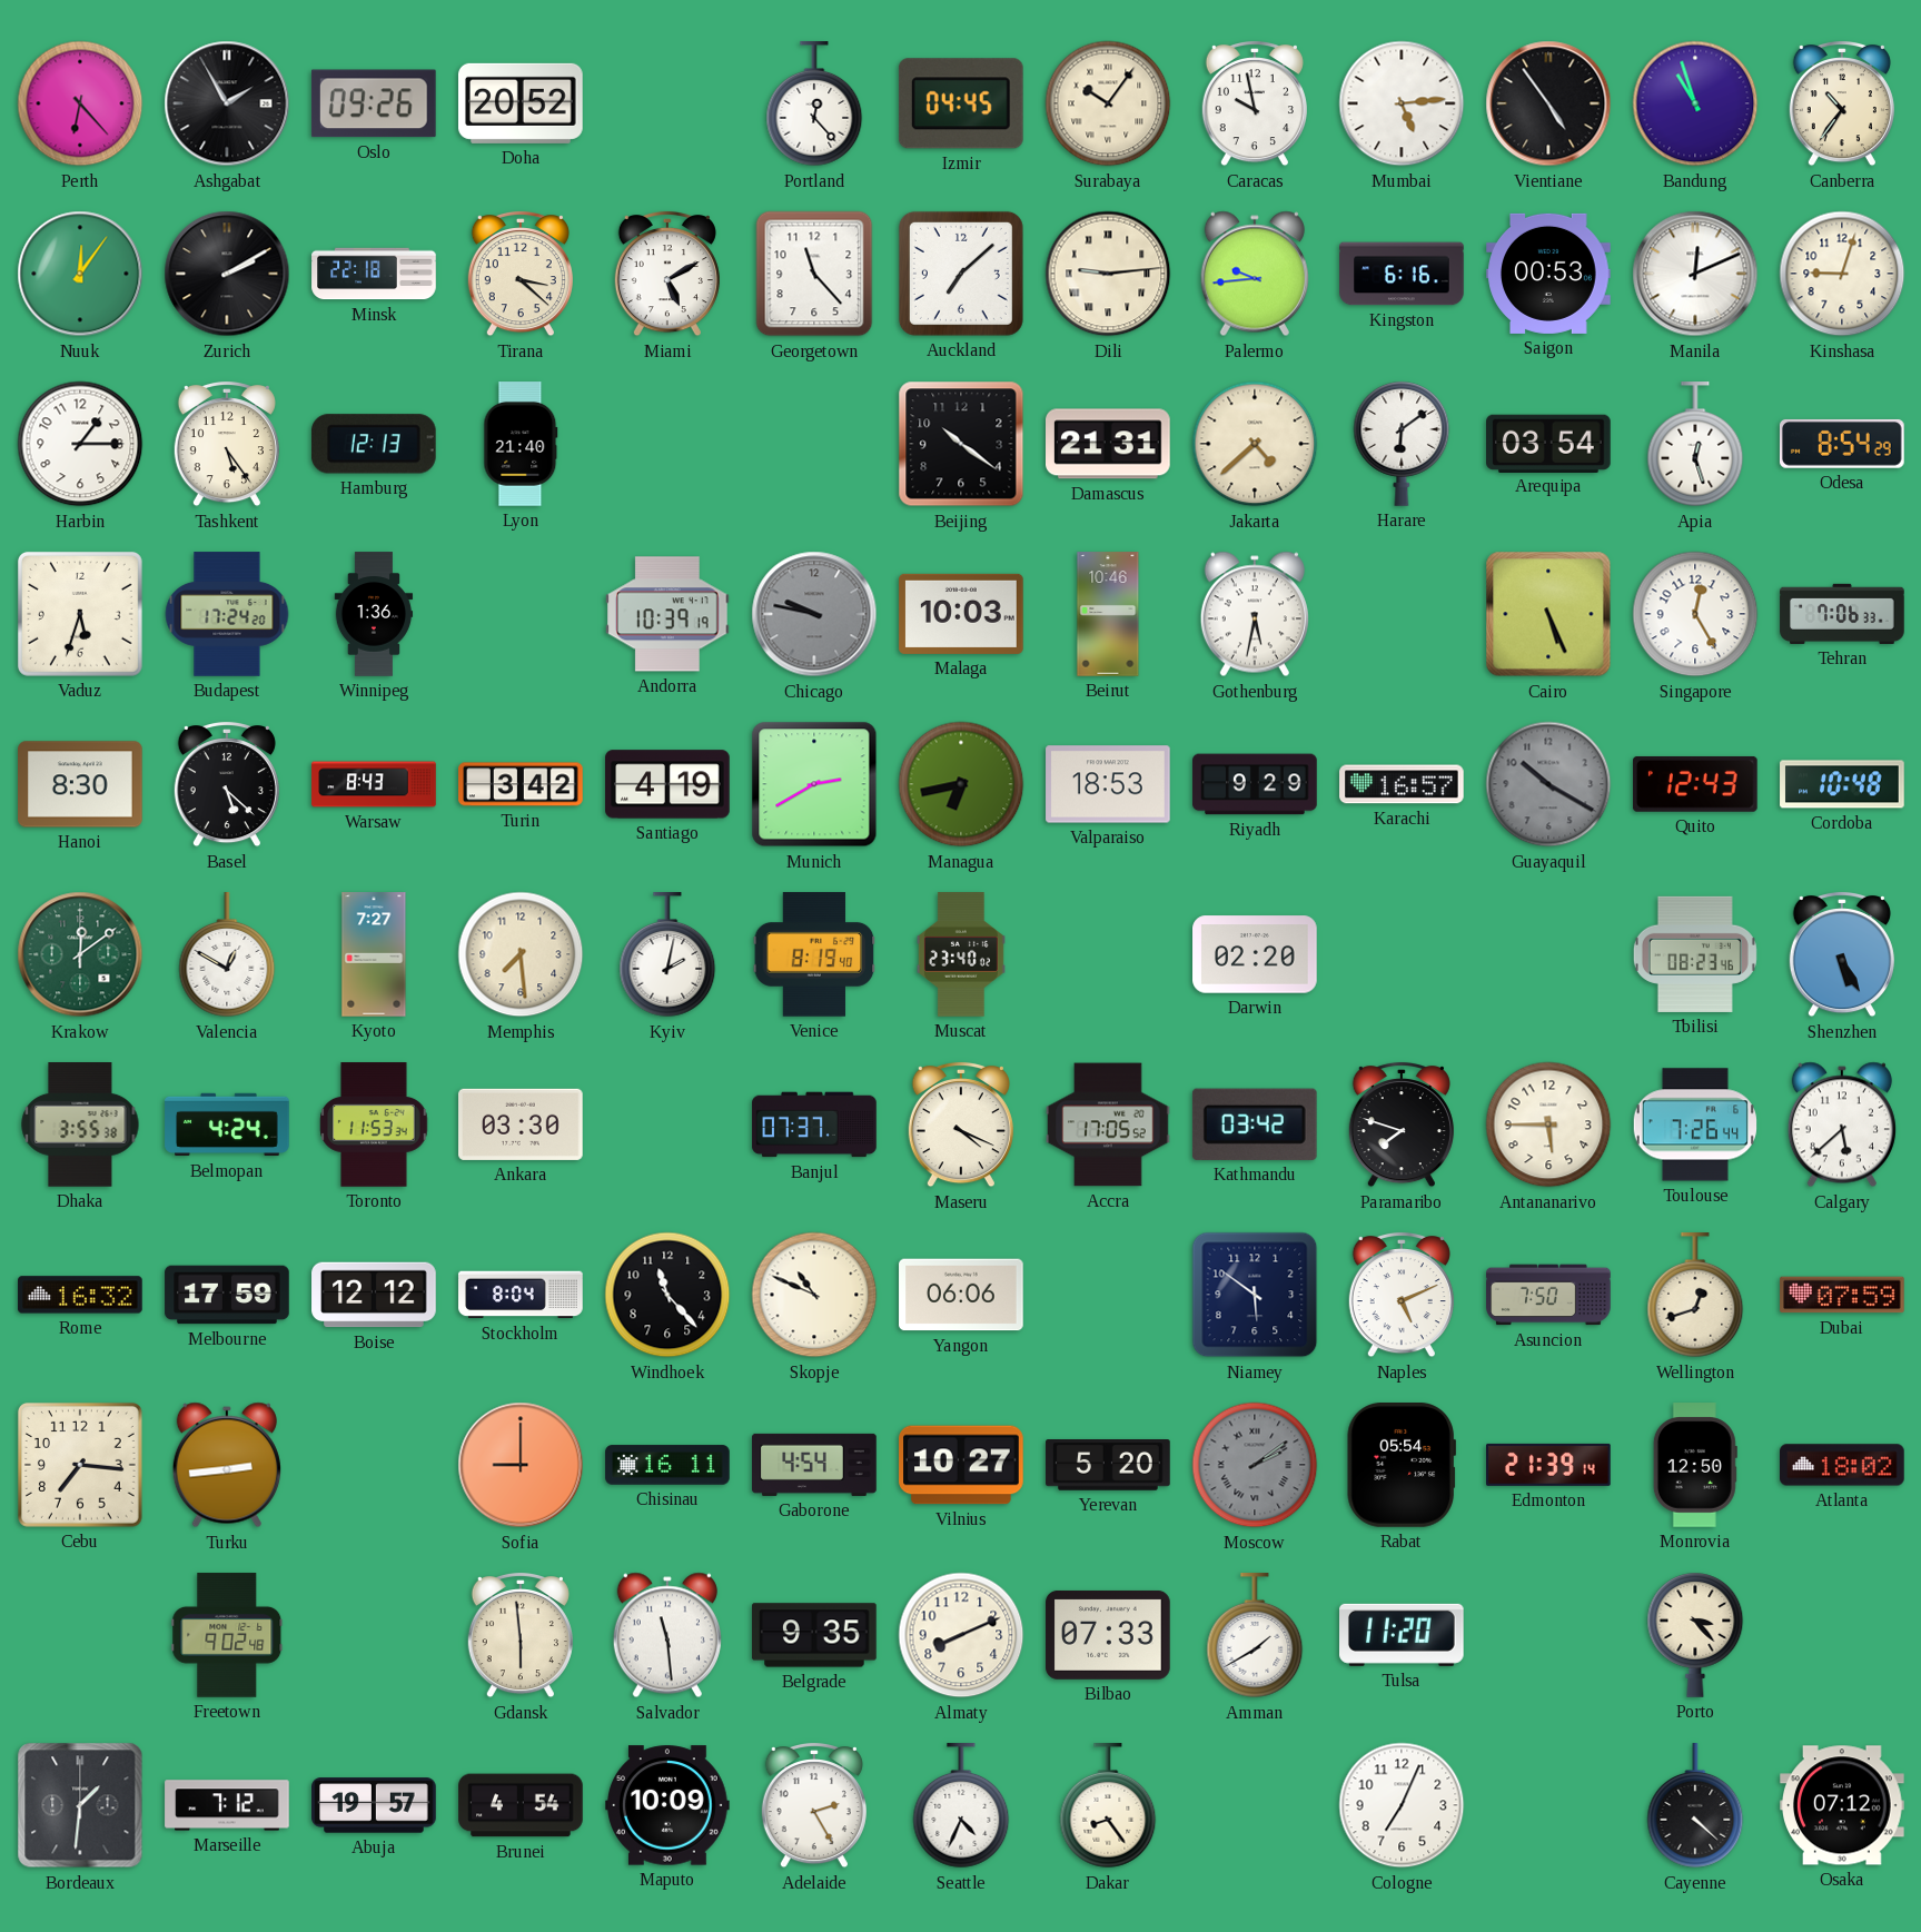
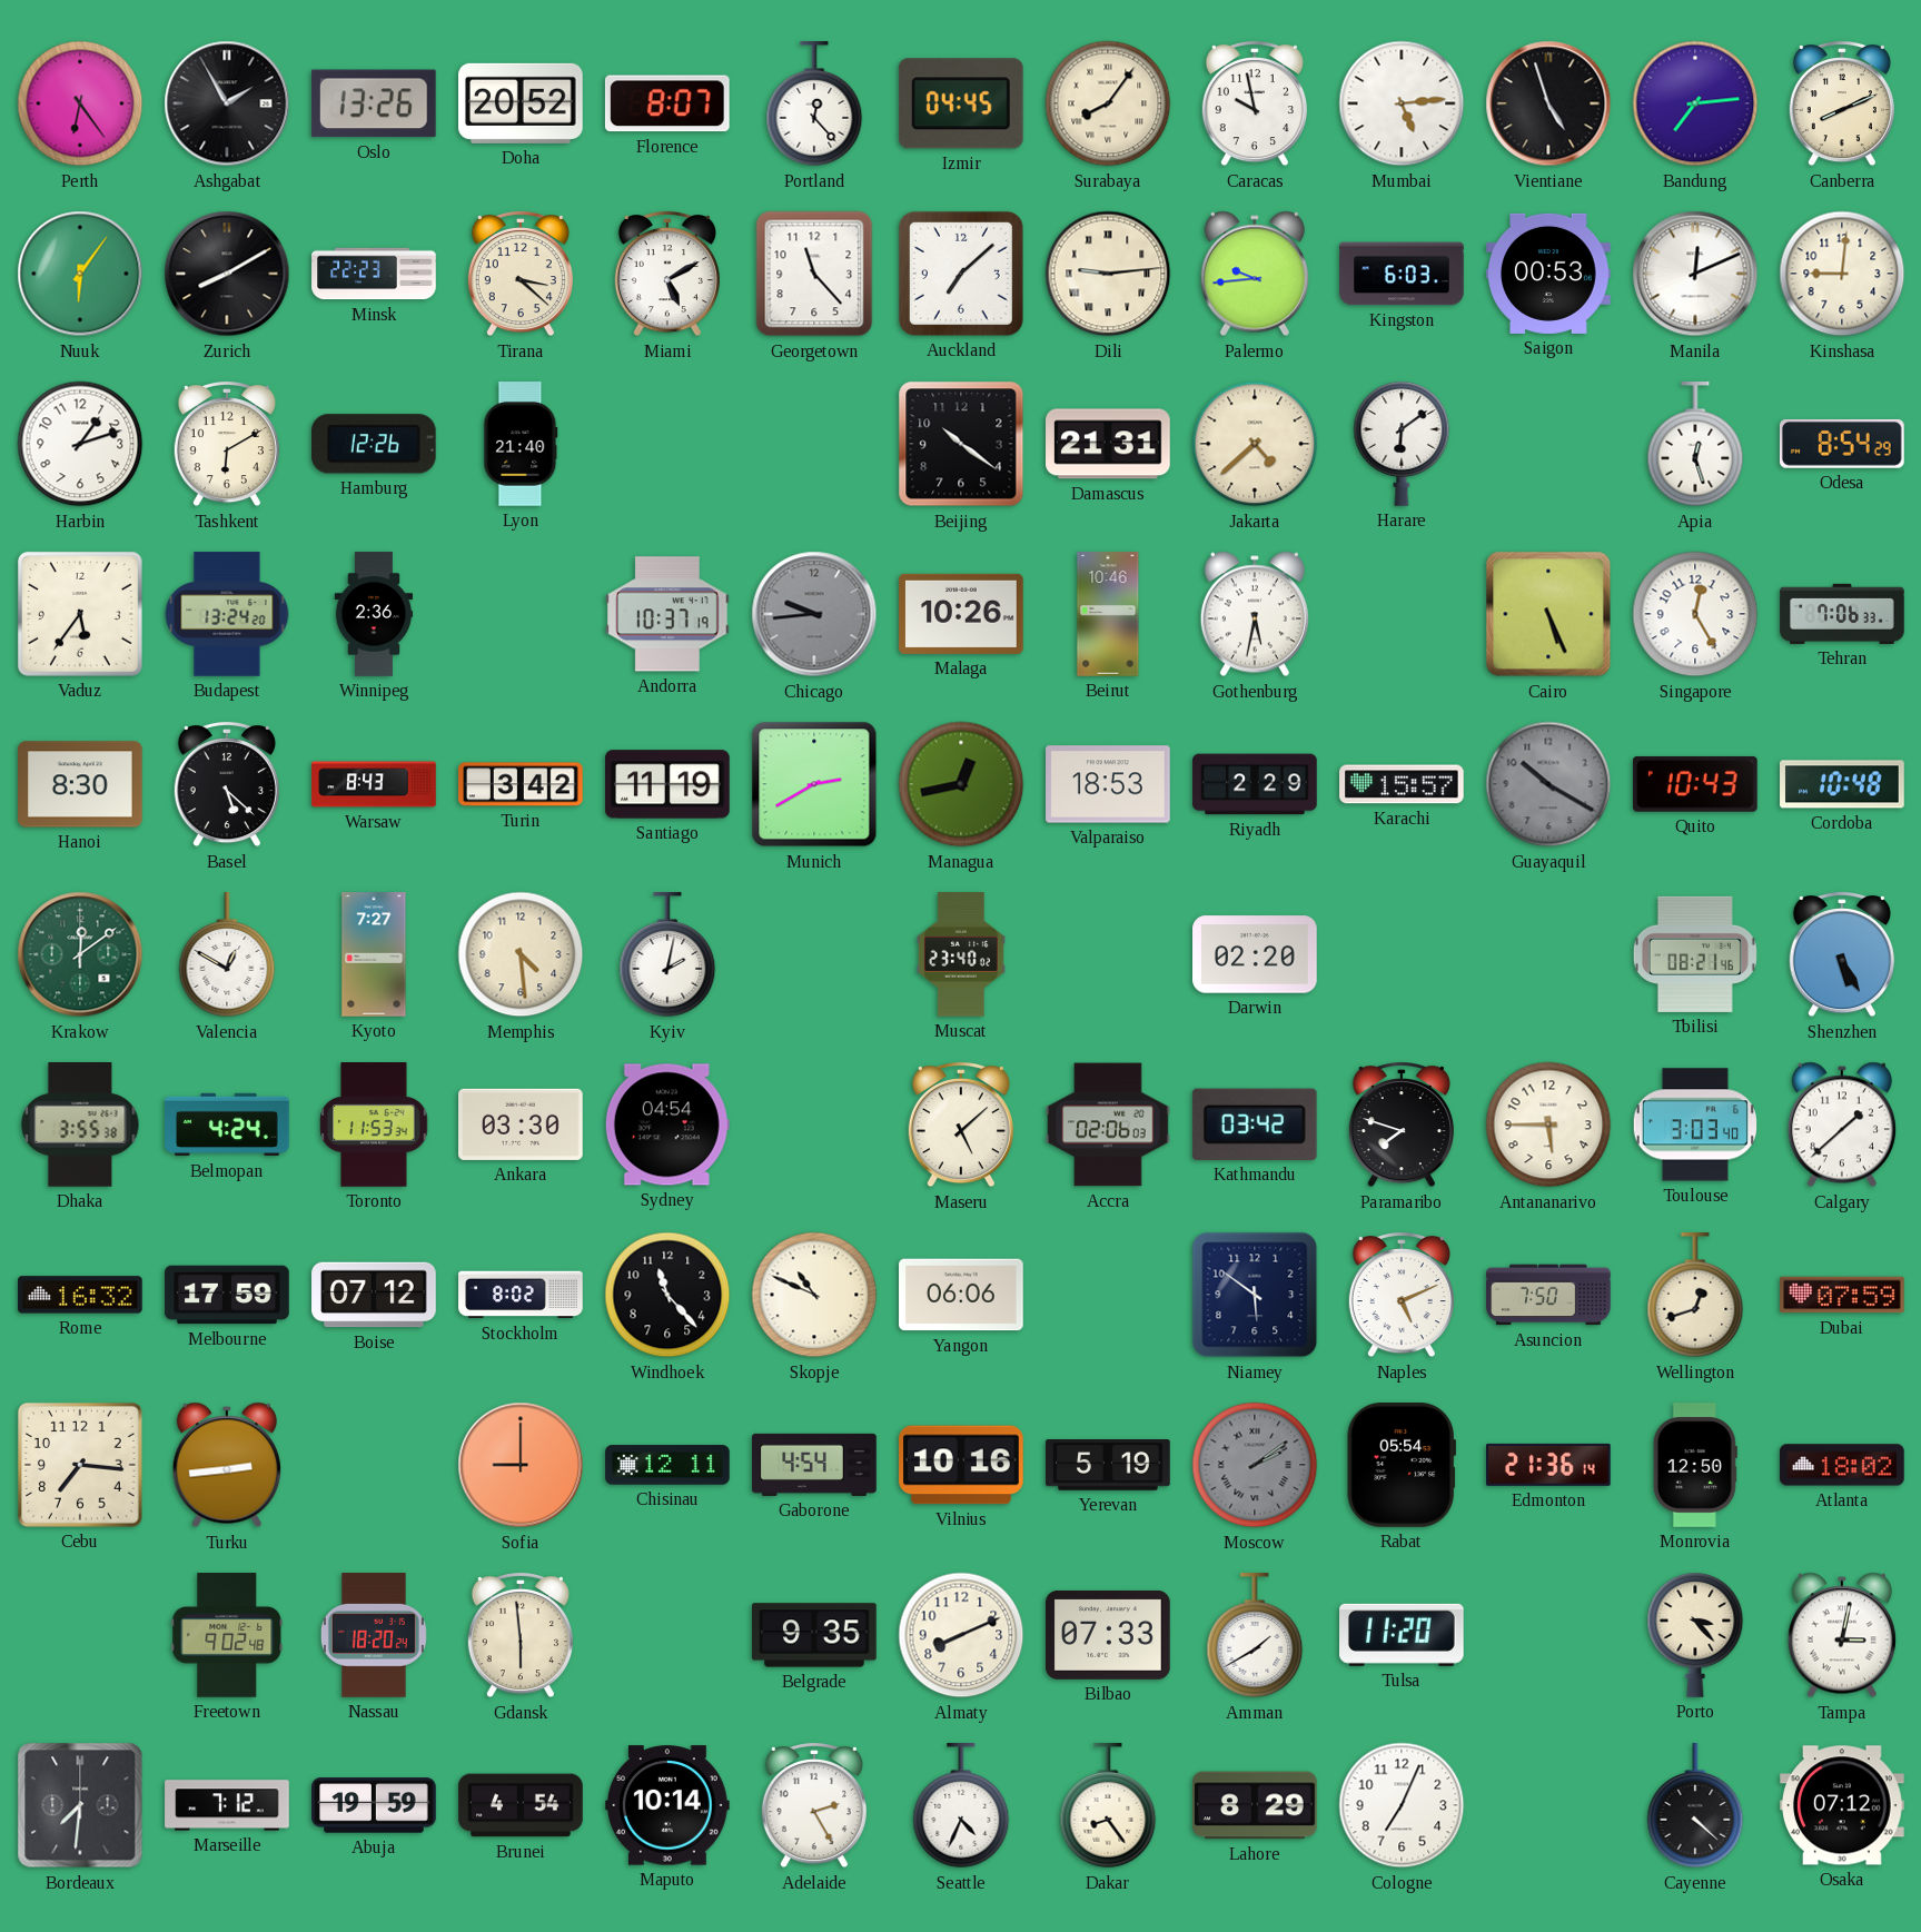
Perth: 6:23 -> 6:24 (80, 103)
Oslo: 09:26 -> 13:26 (374, 103)
Florence: none -> 8:07 (667, 103)
Surabaya: 10:06 -> 8:06 (1108, 103)
Vientiane: 4:54 -> 4:57 (1548, 103)
Bandung: 10:57 -> 7:14 (1695, 103)
Canberra: 10:36 -> 8:11 (1842, 103)
Nuuk: 12:06 -> 6:06 (80, 274)
Zurich: 2:10 -> 8:10 (227, 274)
Minsk: 22:18 -> 22:23 (374, 274)
Kingston: 6:16 -> 6:03 (1402, 274)
Kinshasa: 9:03 -> 9:01 (1842, 274)
Harbin: 1:15 -> 1:12 (80, 444)
Tashkent: 5:24 -> 6:10 (227, 444)
Hamburg: 12:13 -> 12:26 (374, 444)
Arequipa: 03:54 -> none (1549, 443)
Vaduz: 5:33 -> 5:36 (80, 614)
Budapest: 17:24 -> 13:24 (227, 614)
Winnipeg: 1:36 -> 2:36 (374, 614)
Andorra: 10:39 -> 10:37 (669, 614)
Chicago: 9:47 -> 9:44 (814, 614)
Malaga: 10:03 -> 10:26 (961, 614)
Santiago: 4:19 -> 11:19 (667, 784)
Managua: 6:43 -> 12:43 (961, 784)
Riyadh: 9:29 -> 2:29 (1255, 784)
Karachi: 16:57 -> 15:57 (1402, 784)
Quito: 12:43 -> 10:43 (1696, 784)
Memphis: 7:29 -> 4:29 (521, 954)
Venice: 8:19 -> none (814, 954)
Tbilisi: 08:23 -> 08:21 (1695, 954)
Sydney: none -> 04:54 (667, 1124)
Banjul: 07:37 -> none (814, 1124)
Maseru: 4:19 -> 5:08 (961, 1124)
Accra: 17:05 -> 02:06 (1108, 1124)
Toulouse: 7:26 -> 3:03 (1695, 1124)
Calgary: 5:38 -> 1:38 (1842, 1124)
Boise: 12:12 -> 07:12 (374, 1295)
Stockholm: 8:04 -> 8:02 (521, 1295)
Chisinau: 16:11 -> 12:11 (667, 1465)
Vilnius: 10:27 -> 10:16 (961, 1465)
Yerevan: 5:20 -> 5:19 (1108, 1465)
Edmonton: 21:39 -> 21:36 (1549, 1465)
Nassau: none -> 18:20 (374, 1635)
Salvador: 11:29 -> none (667, 1635)
Tampa: none -> 3:02 (1842, 1635)
Bordeaux: 1:31 -> 7:31 (80, 1805)
Abuja: 19:57 -> 19:59 (374, 1805)
Maputo: 10:09 -> 10:14 (667, 1805)
Lahore: none -> 8:29 (1255, 1805)
